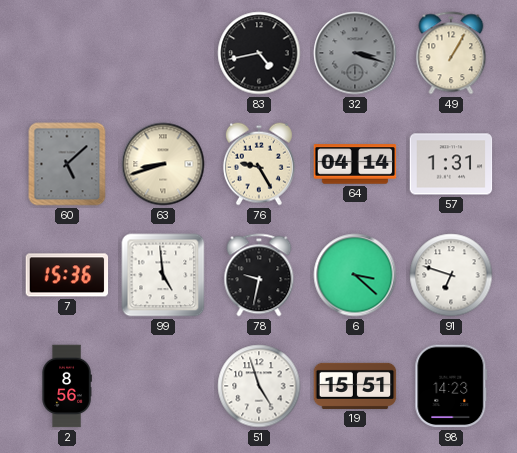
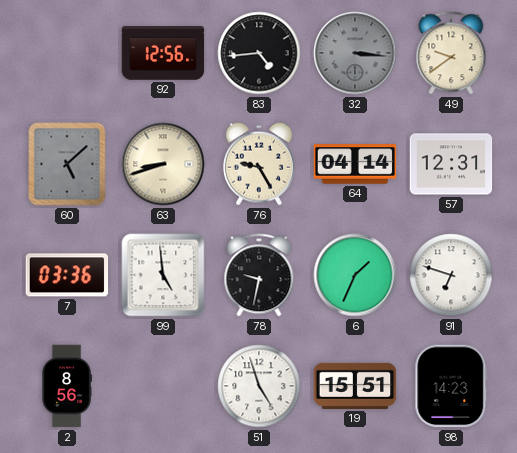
92: none -> 12:56 (163, 53)
83: 4:43 -> 4:44 (259, 53)
32: 3:18 -> 3:16 (355, 53)
49: 1:05 -> 9:39 (451, 53)
57: 1:31 -> 12:31 (451, 164)
7: 15:36 -> 03:36 (67, 275)
6: 3:22 -> 1:34 (355, 275)
